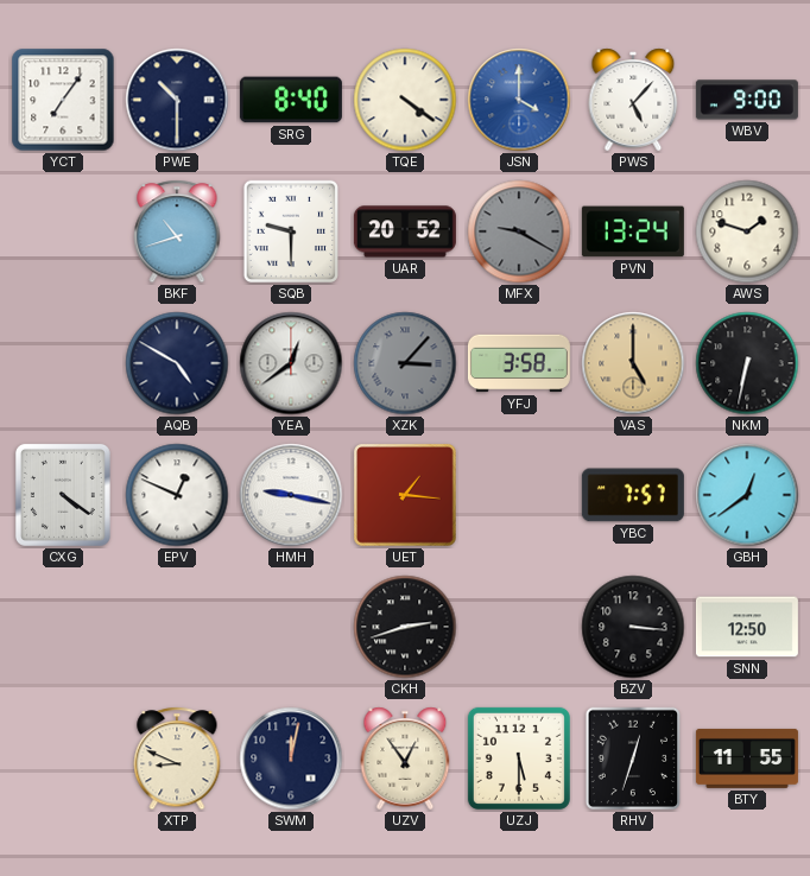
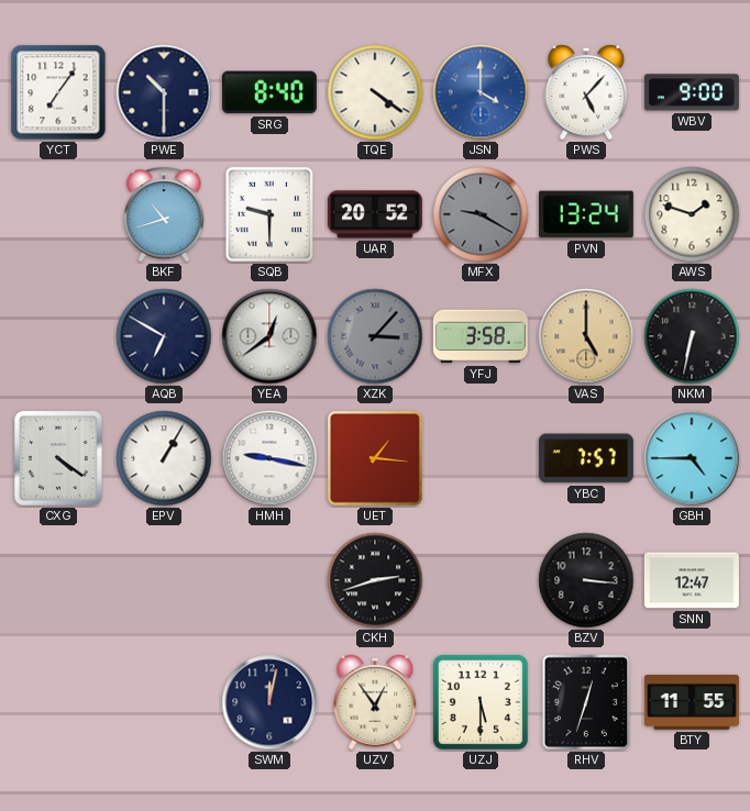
AQB: 4:50 -> 6:50 (164, 336)
EPV: 12:49 -> 1:05 (164, 458)
GBH: 12:39 -> 4:45 (692, 458)
SNN: 12:50 -> 12:47 (692, 580)
XTP: 8:49 -> none (177, 758)
